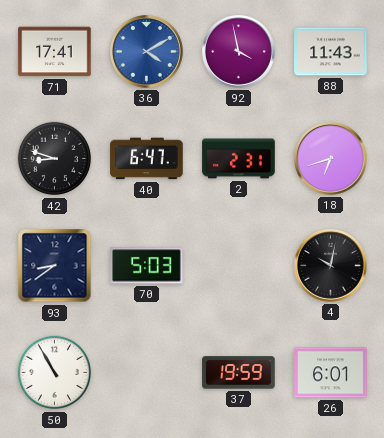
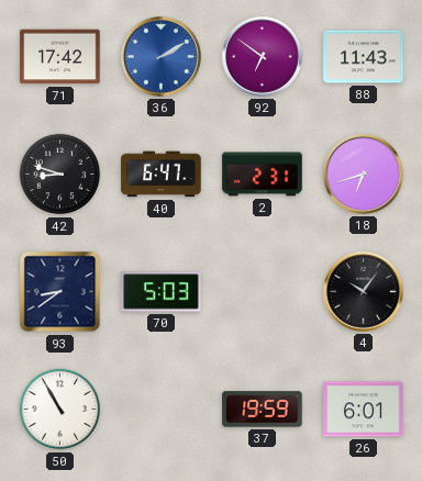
71: 17:41 -> 17:42 (60, 57)
36: 4:10 -> 2:10 (162, 57)
92: 3:58 -> 6:51 (263, 57)
4: 10:02 -> 10:06 (364, 292)
